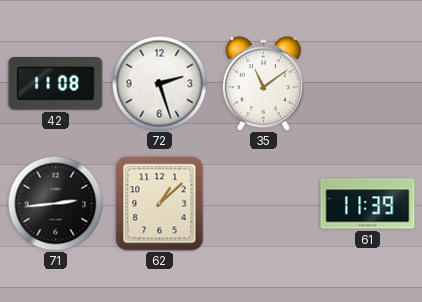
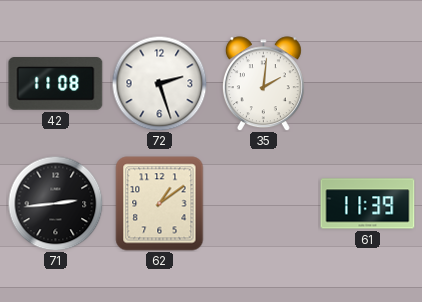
35: 11:09 -> 2:01 (263, 84)
62: 1:08 -> 1:09 (160, 204)
